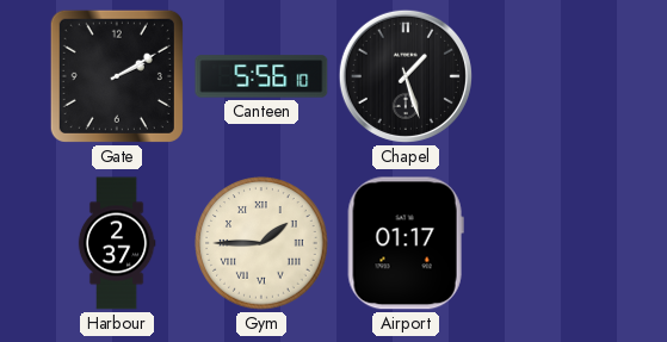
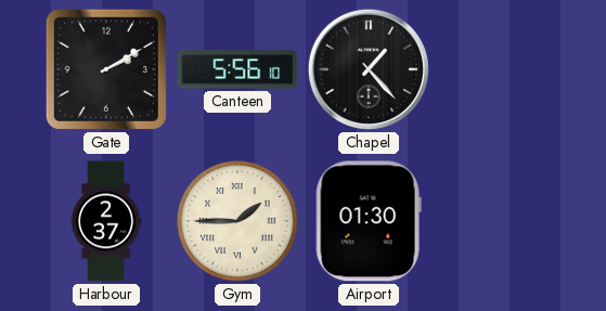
Chapel: 1:27 -> 1:23 (369, 69)
Airport: 01:17 -> 01:30 (369, 221)
